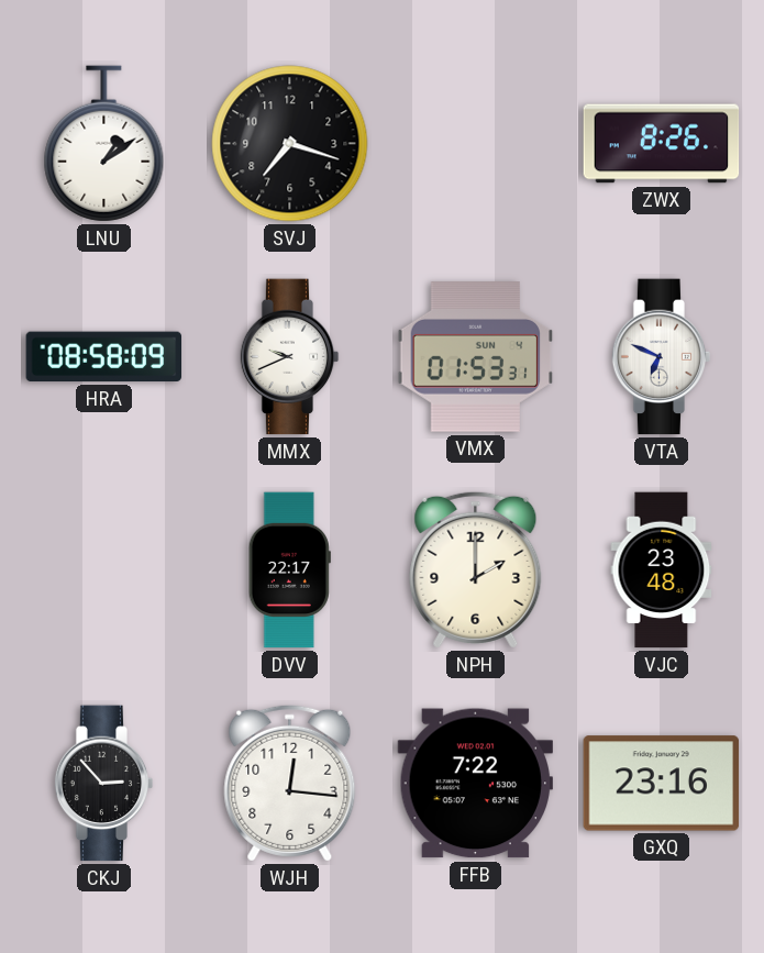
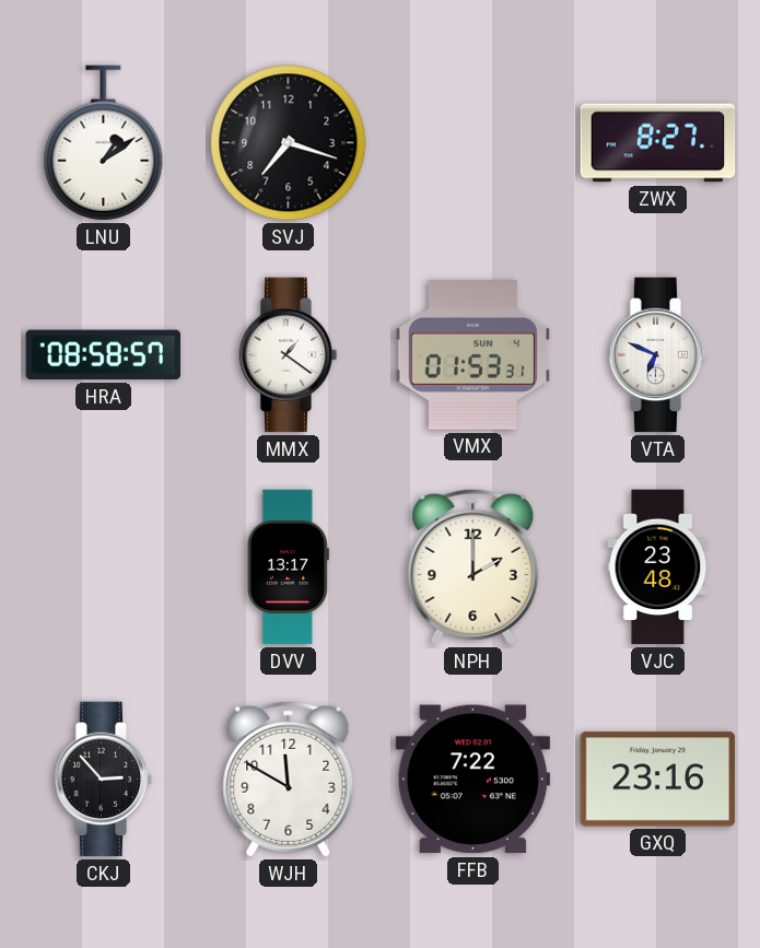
ZWX: 8:26 -> 8:27 (658, 143)
HRA: 08:58:09 -> 08:58:57 (104, 355)
MMX: 9:41 -> 1:21 (289, 355)
DVV: 22:17 -> 13:17 (288, 567)
WJH: 12:16 -> 11:50 (289, 779)
